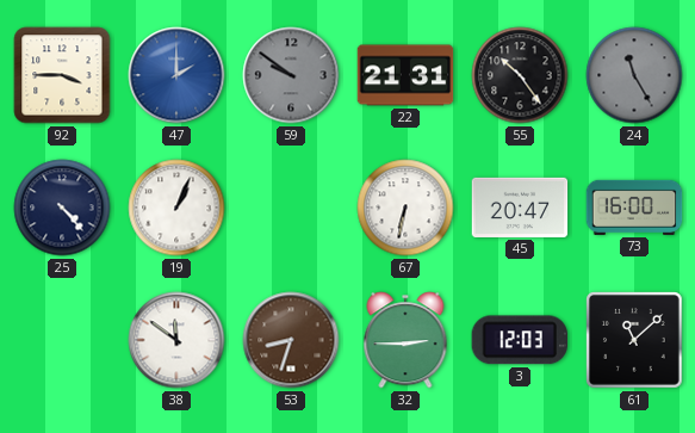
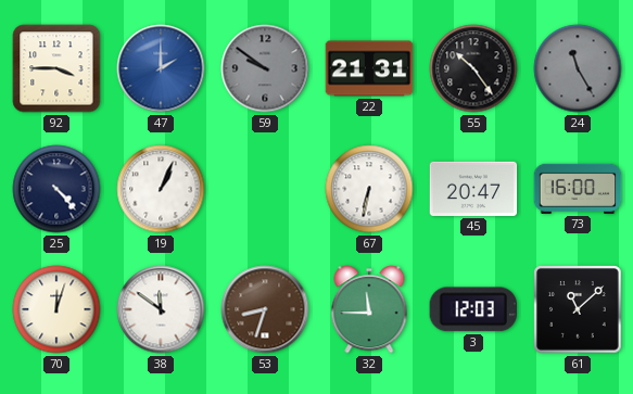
70: none -> 12:03 (56, 309)
32: 2:45 -> 11:45 (369, 309)
